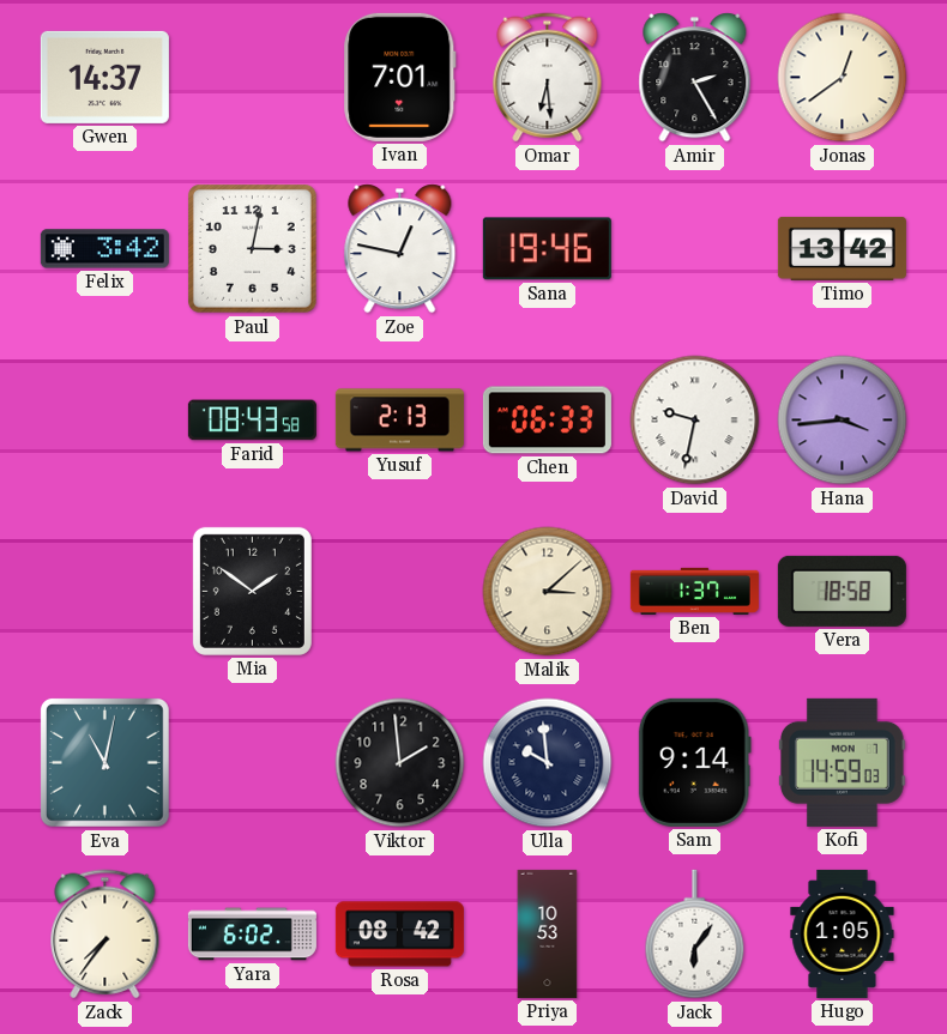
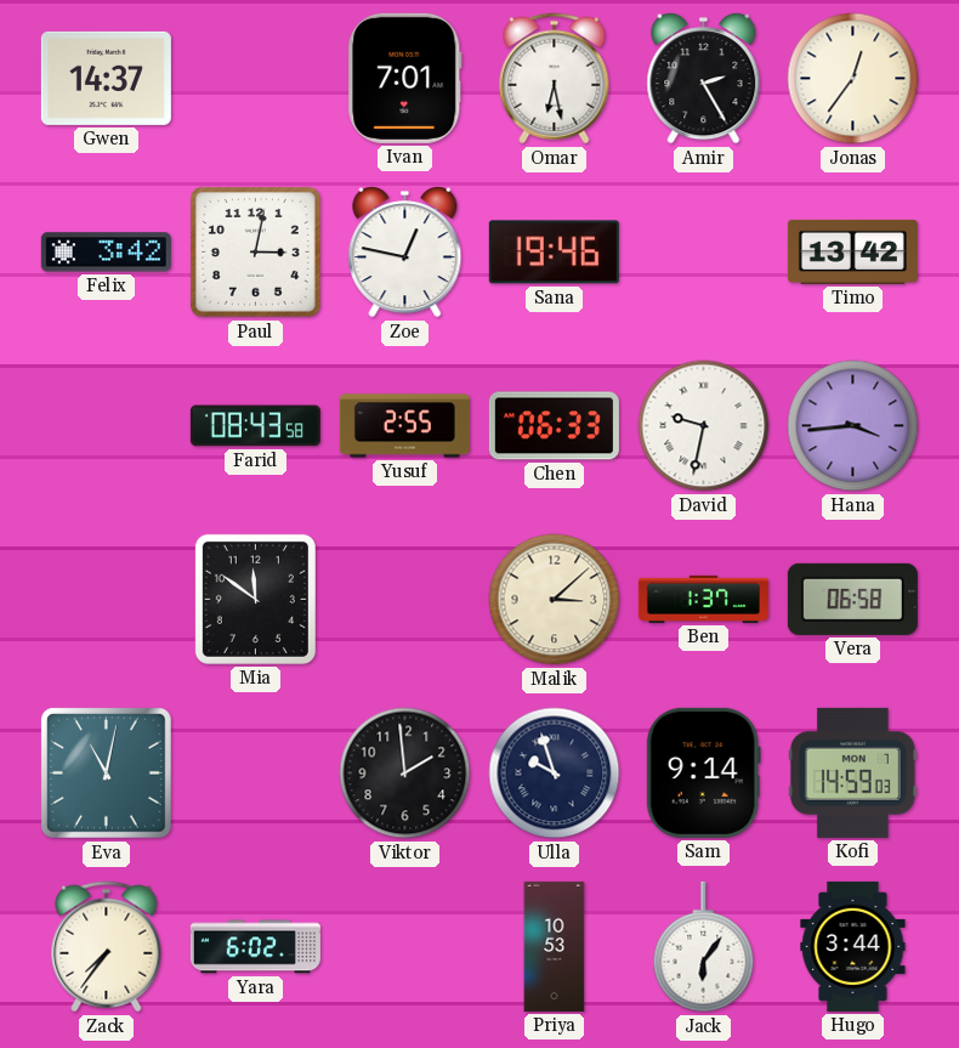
Omar: 6:29 -> 6:28 (555, 79)
Jonas: 12:39 -> 12:36 (853, 79)
Yusuf: 2:13 -> 2:55 (404, 426)
Mia: 1:51 -> 11:51 (255, 599)
Vera: 18:58 -> 06:58 (852, 599)
Ulla: 9:59 -> 9:57 (555, 774)
Rosa: 08:42 -> none (399, 935)
Hugo: 1:05 -> 3:44 (853, 946)
